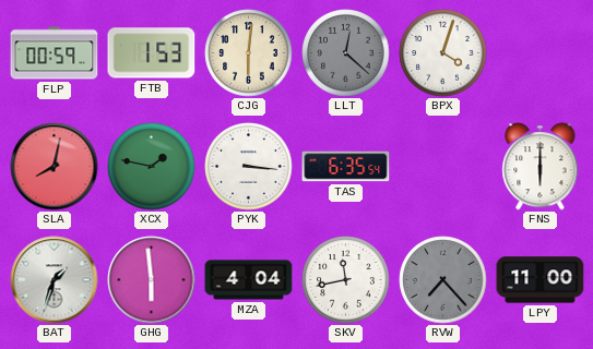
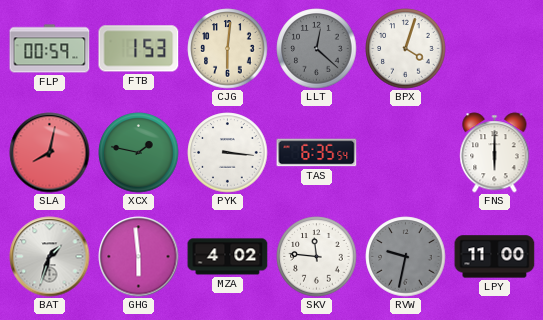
MZA: 4:04 -> 4:02 (228, 257)
SKV: 11:43 -> 11:46 (317, 257)
RVW: 7:23 -> 9:32 (406, 257)
